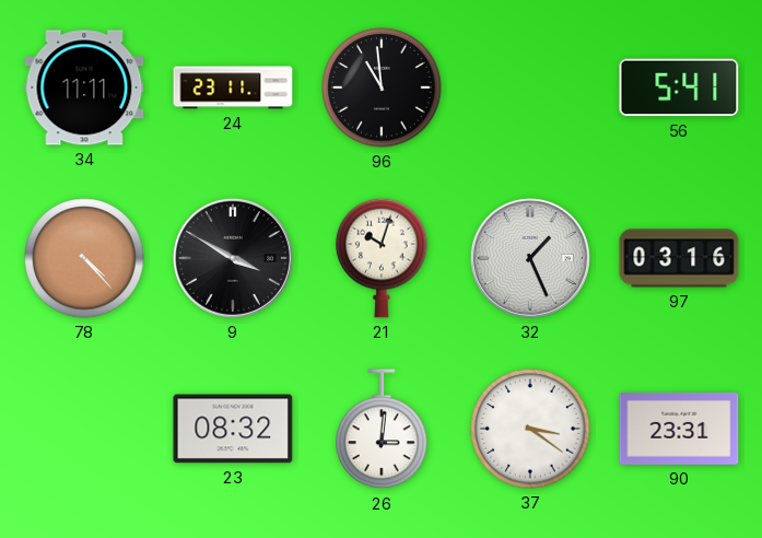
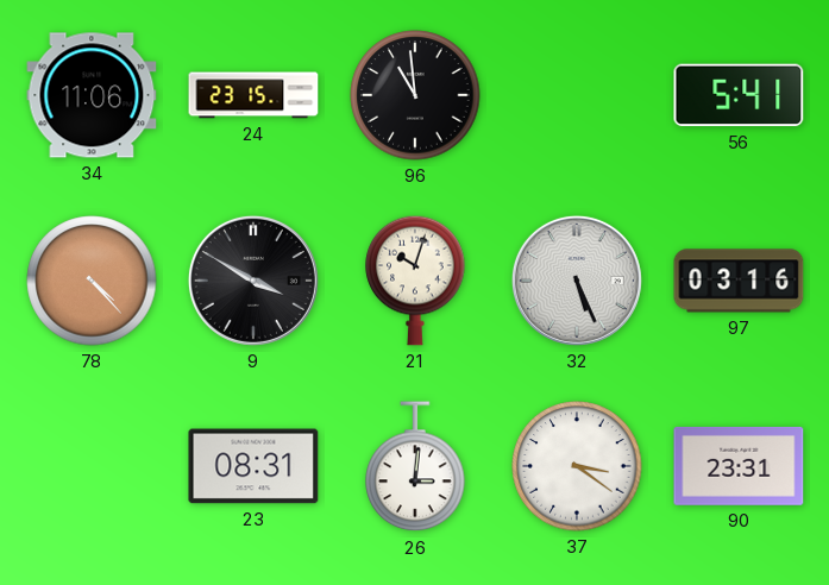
34: 11:11 -> 11:06 (92, 95)
24: 23:11 -> 23:15 (253, 95)
32: 1:26 -> 5:26 (577, 281)
23: 08:32 -> 08:31 (253, 466)
